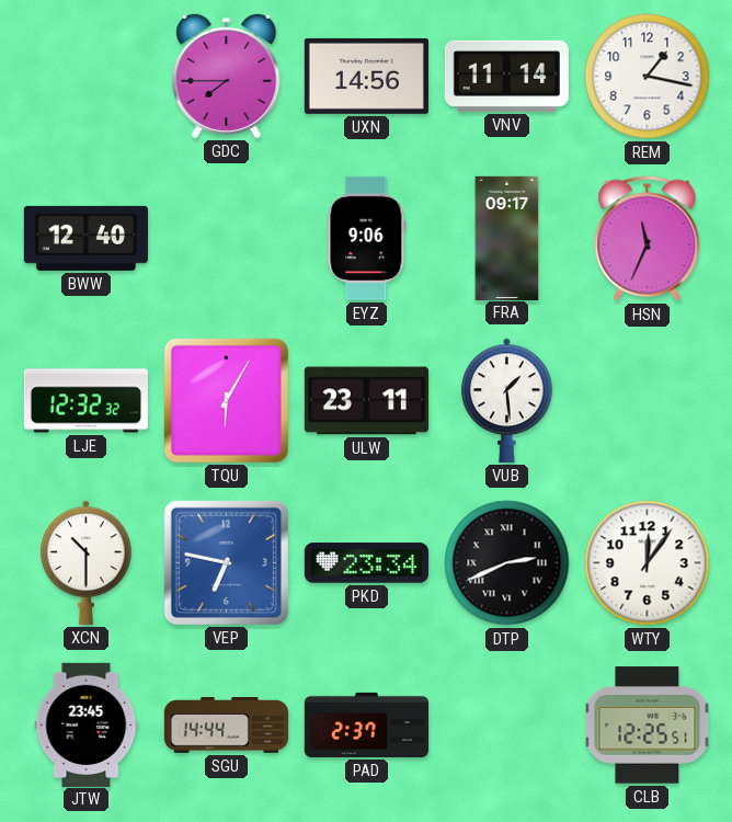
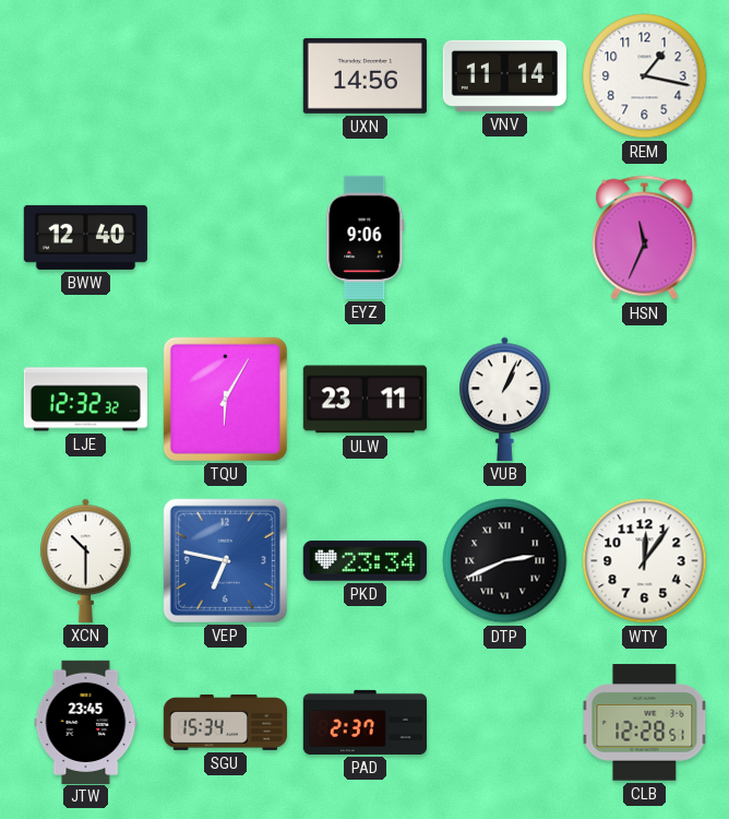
GDC: 7:45 -> none (227, 76)
FRA: 09:17 -> none (507, 238)
VUB: 1:29 -> 1:04 (505, 399)
SGU: 14:44 -> 15:34 (225, 723)
CLB: 12:25 -> 12:28 (645, 723)
